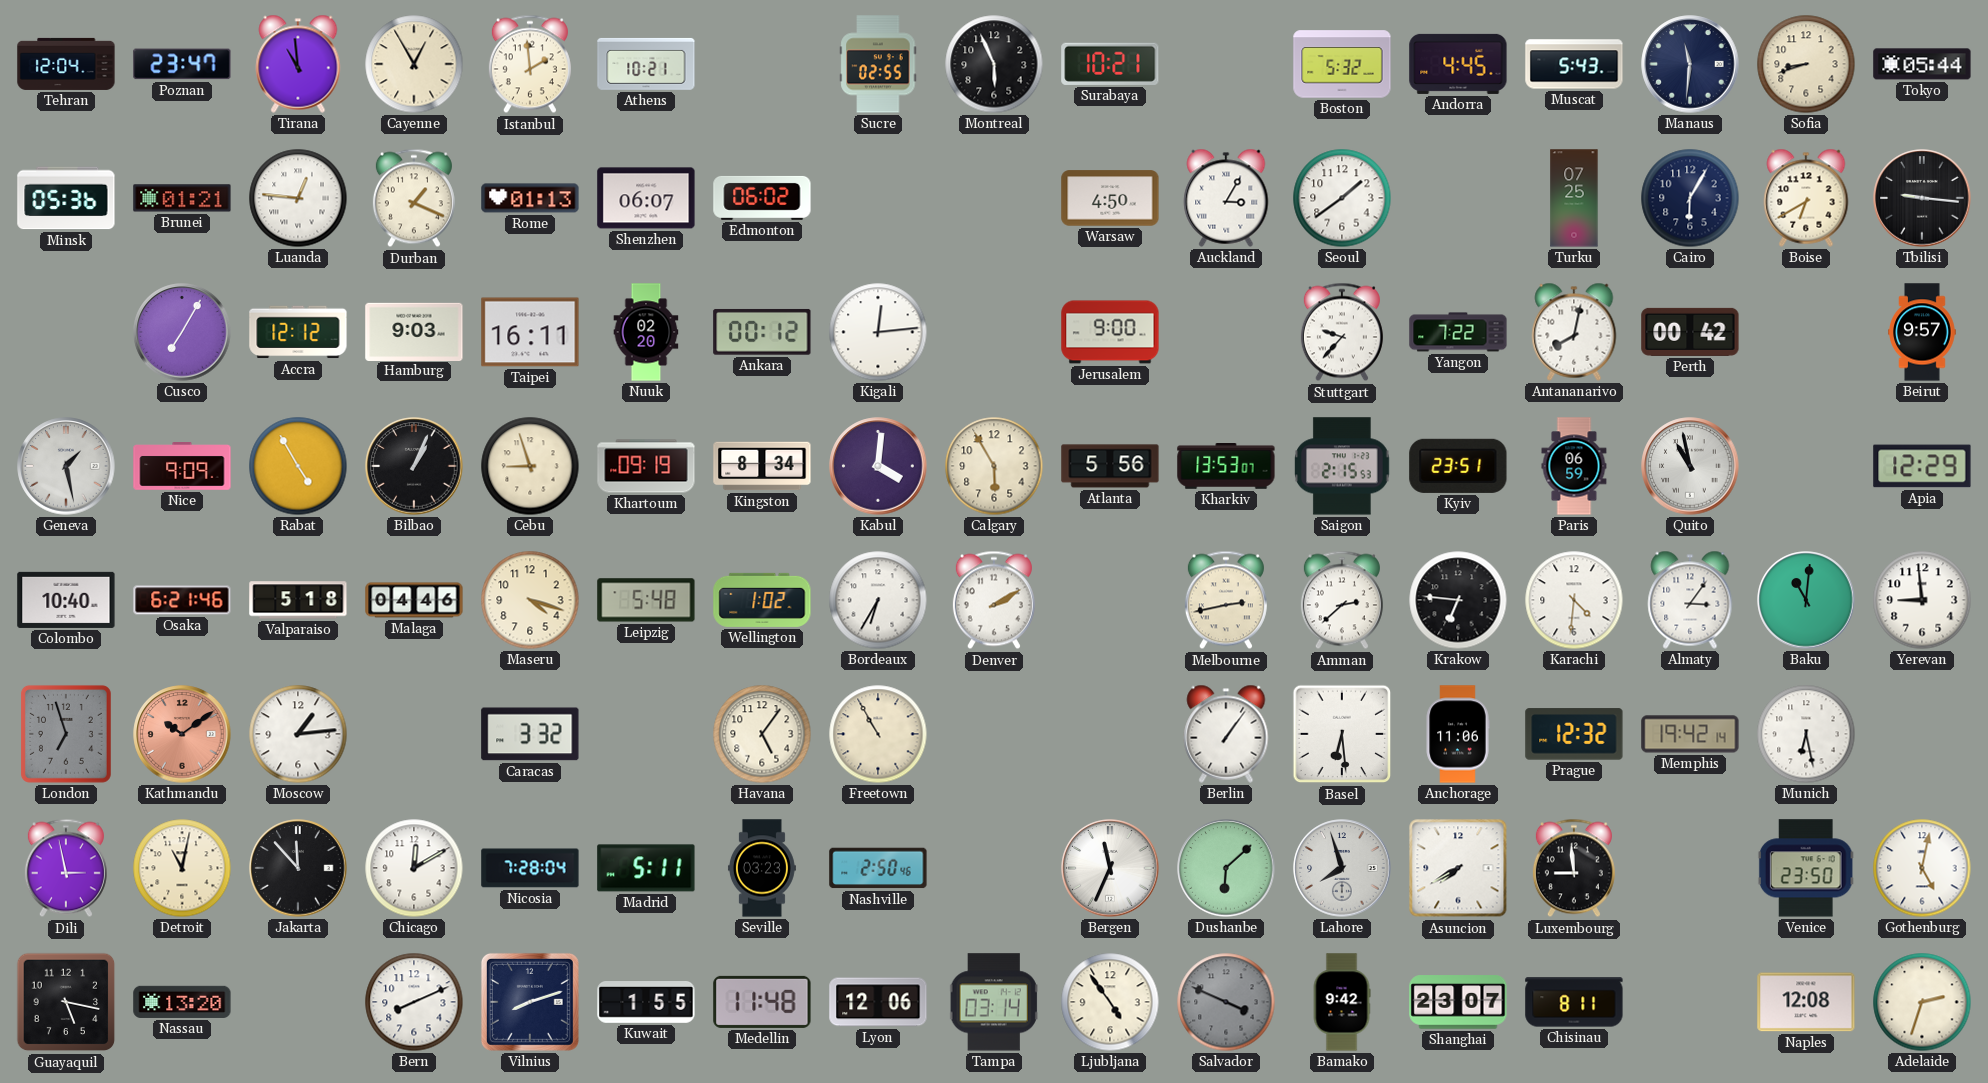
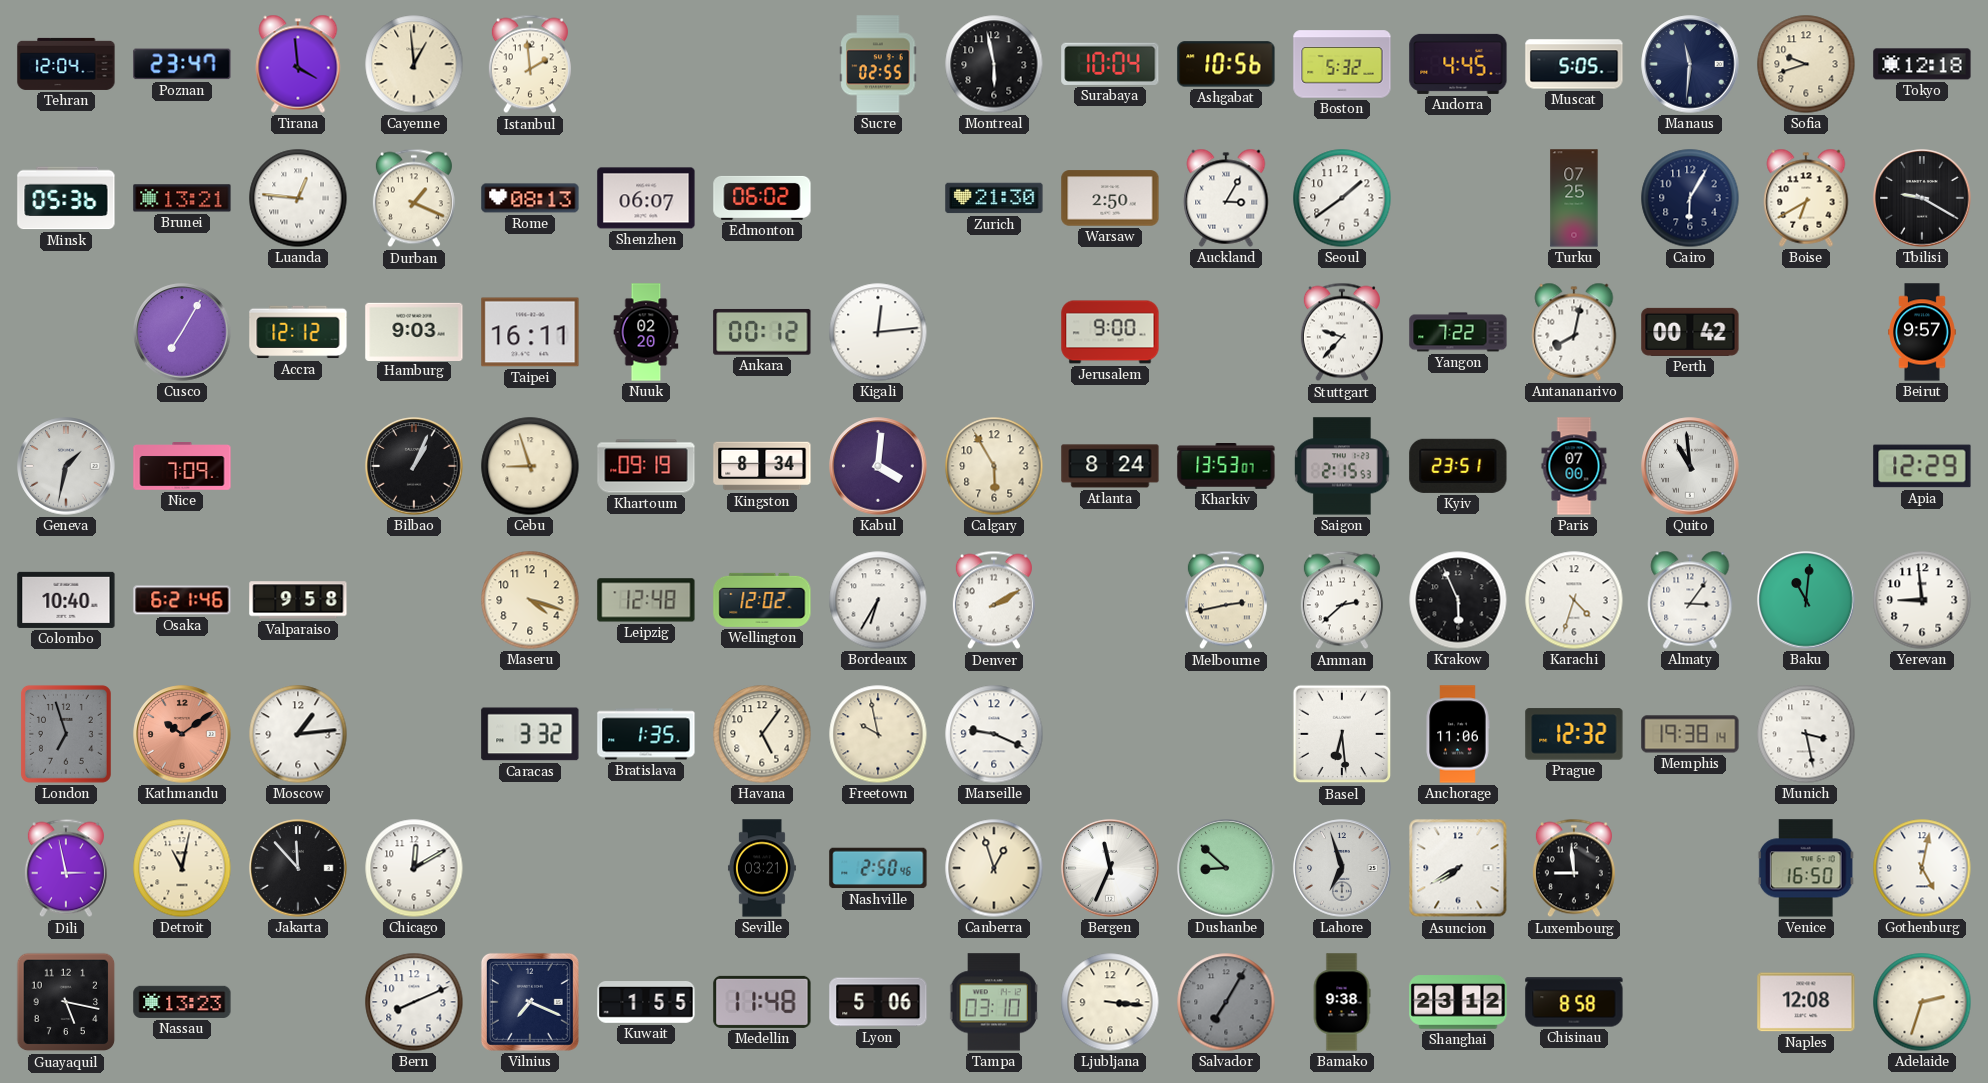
Tirana: 10:59 -> 3:59 (298, 64)
Cayenne: 12:55 -> 12:59 (414, 64)
Athens: 10:21 -> none (646, 64)
Montreal: 5:56 -> 5:58 (994, 64)
Surabaya: 10:21 -> 10:04 (1110, 64)
Ashgabat: none -> 10:56 (1226, 64)
Muscat: 5:43 -> 5:05 (1574, 64)
Sofia: 8:42 -> 9:42 (1806, 64)
Tokyo: 05:44 -> 12:18 (1922, 64)
Brunei: 01:21 -> 13:21 (182, 198)
Rome: 01:13 -> 08:13 (530, 198)
Zurich: none -> 21:30 (994, 198)
Warsaw: 4:50 -> 2:50 (1110, 198)
Tbilisi: 9:16 -> 9:20 (1922, 198)
Geneva: 1:28 -> 1:32 (66, 466)
Nice: 9:09 -> 7:09 (182, 466)
Rabat: 4:55 -> none (298, 466)
Atlanta: 5:56 -> 8:24 (1110, 466)
Paris: 06:59 -> 07:00 (1574, 466)
Quito: 10:58 -> 10:59 (1690, 466)
Valparaiso: 5:18 -> 9:58 (298, 600)
Malaga: 04:46 -> none (414, 600)
Leipzig: 5:48 -> 12:48 (646, 600)
Wellington: 1:02 -> 12:02 (762, 600)
Krakow: 6:46 -> 5:56 (1458, 600)
Karachi: 4:31 -> 4:33 (1574, 600)
Bratislava: none -> 1:35 (646, 734)
Freetown: 10:55 -> 9:58 (878, 734)
Marseille: none -> 9:19 (994, 734)
Berlin: 1:06 -> none (1226, 734)
Memphis: 19:42 -> 19:38 (1690, 734)
Munich: 6:28 -> 3:28 (1806, 734)
Nicosia: 7:28 -> none (530, 868)
Madrid: 5:11 -> none (646, 868)
Seville: 03:23 -> 03:21 (762, 868)
Canberra: none -> 12:57 (994, 868)
Dushanbe: 6:08 -> 8:52 (1226, 868)
Lahore: 7:57 -> 6:57 (1342, 868)
Venice: 23:50 -> 16:50 (1806, 868)
Nassau: 13:20 -> 13:23 (182, 1002)
Vilnius: 8:12 -> 7:19 (530, 1002)
Lyon: 12:06 -> 5:06 (878, 1002)
Tampa: 03:14 -> 03:10 (994, 1002)
Ljubljana: 4:54 -> 3:16 (1110, 1002)
Salvador: 3:49 -> 7:05 (1226, 1002)
Bamako: 9:42 -> 9:38 (1342, 1002)
Shanghai: 23:07 -> 23:12 (1458, 1002)
Chisinau: 8:11 -> 8:58 (1574, 1002)
